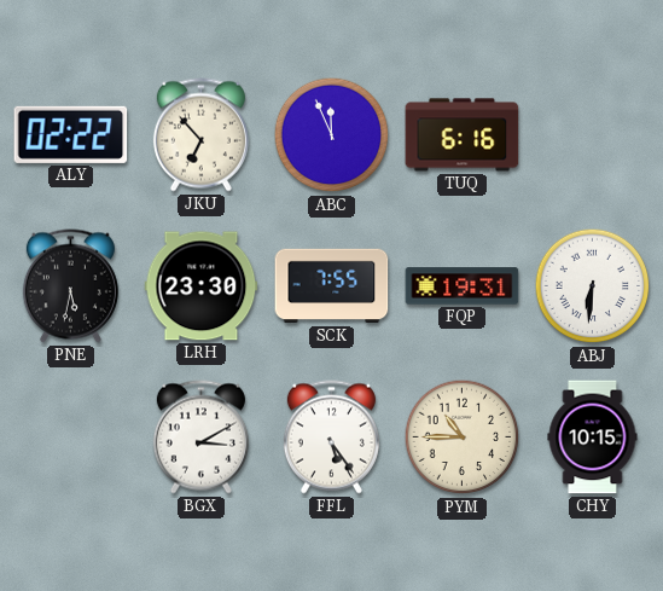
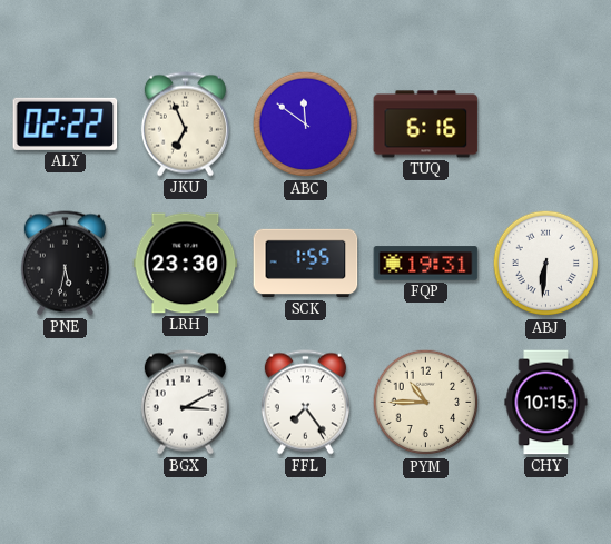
JKU: 6:53 -> 6:56 (185, 125)
ABC: 11:56 -> 11:51 (306, 125)
SCK: 7:55 -> 1:55 (306, 264)
FFL: 5:24 -> 7:24 (305, 403)
